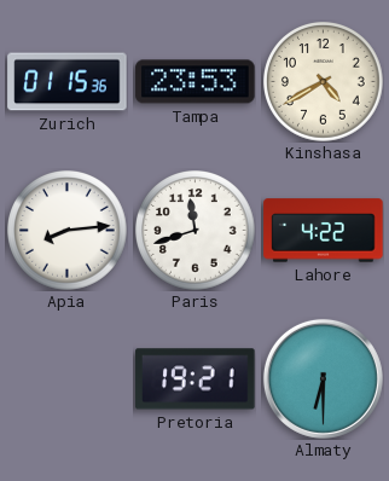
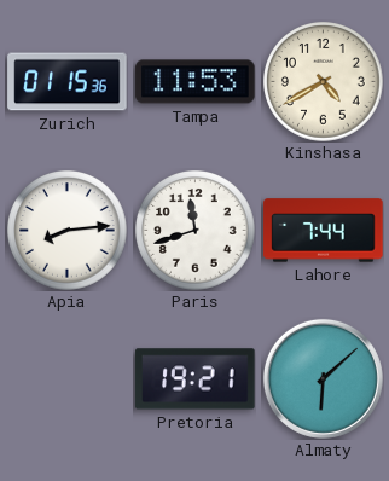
Tampa: 23:53 -> 11:53 (196, 82)
Lahore: 4:22 -> 7:44 (324, 231)
Almaty: 6:30 -> 6:08 (323, 378)
